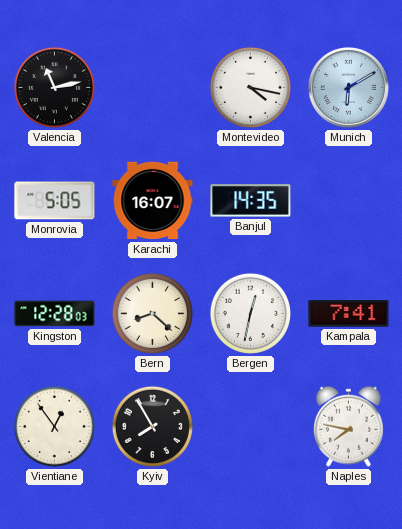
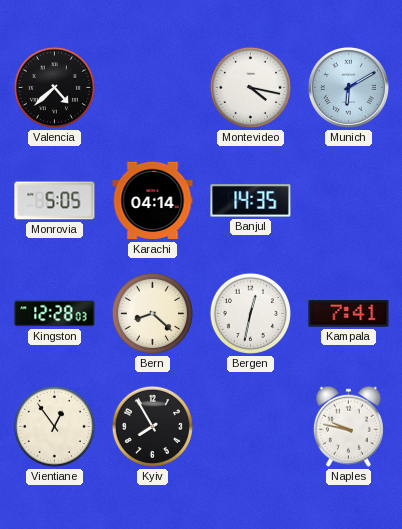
Valencia: 11:13 -> 4:38 (54, 87)
Karachi: 16:07 -> 04:14 (153, 201)
Naples: 7:47 -> 9:47 (348, 426)
